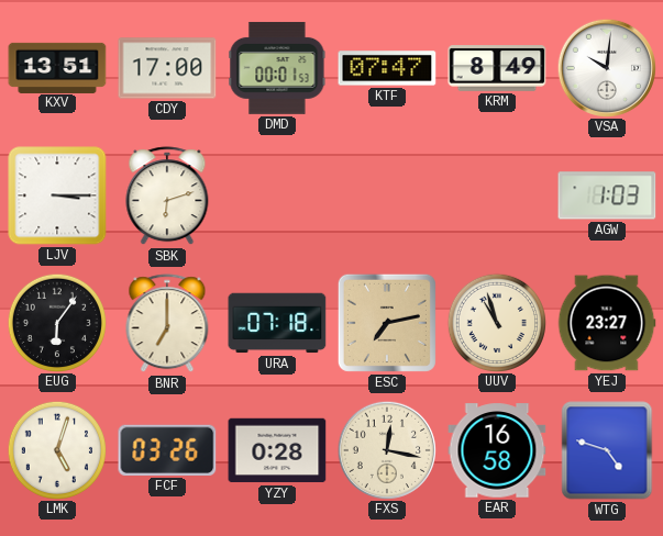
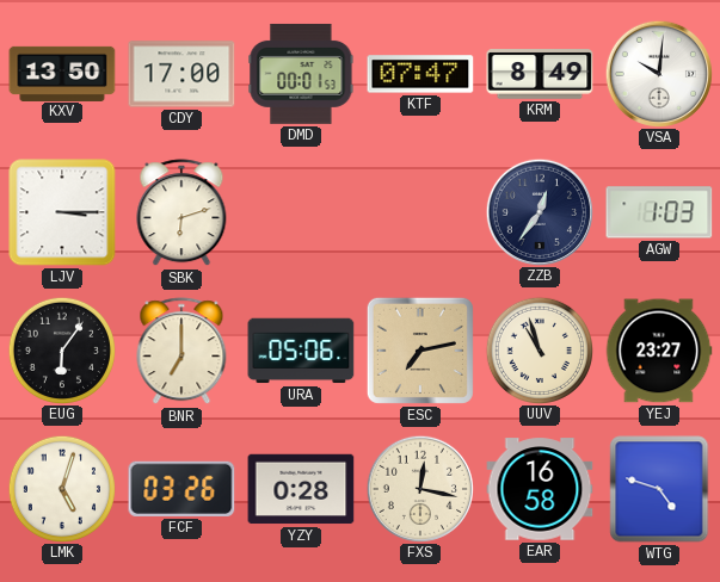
KXV: 13:51 -> 13:50 (62, 73)
ZZB: none -> 12:36 (539, 211)
URA: 07:18 -> 05:06 (301, 351)
